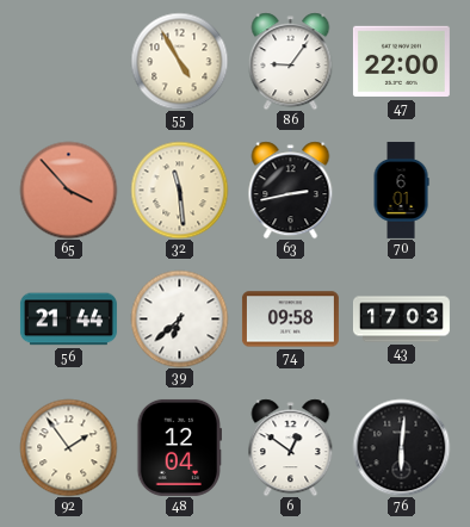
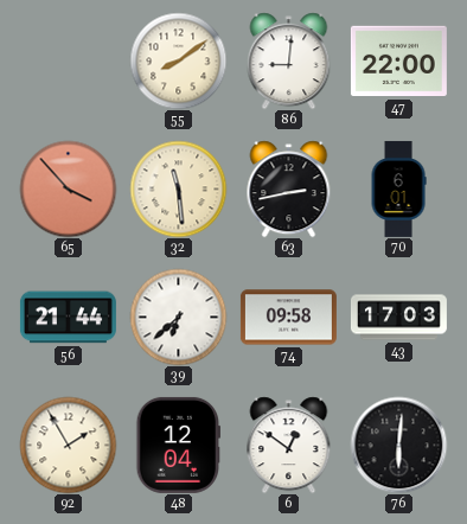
55: 4:55 -> 8:09 (178, 60)
86: 9:06 -> 9:01 (289, 60)
92: 1:54 -> 1:55 (68, 445)
